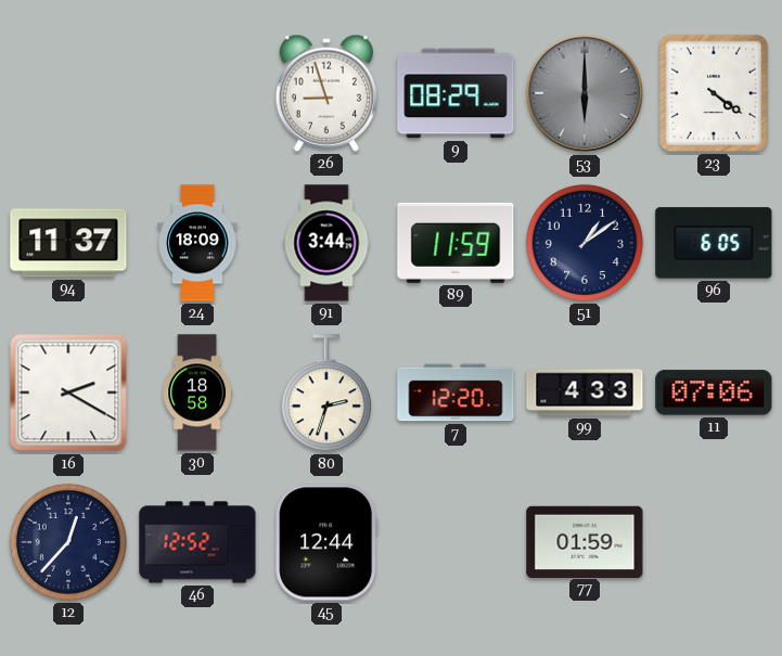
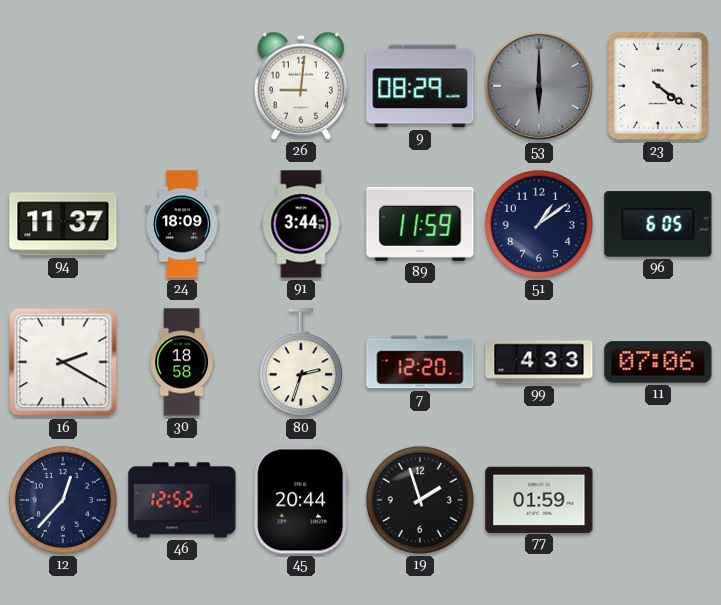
26: 8:57 -> 9:01 (300, 86)
45: 12:44 -> 20:44 (301, 500)
19: none -> 1:57 (420, 500)
